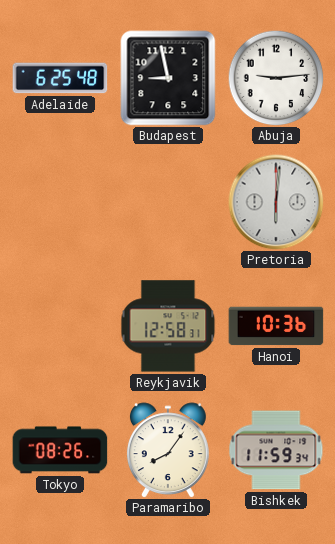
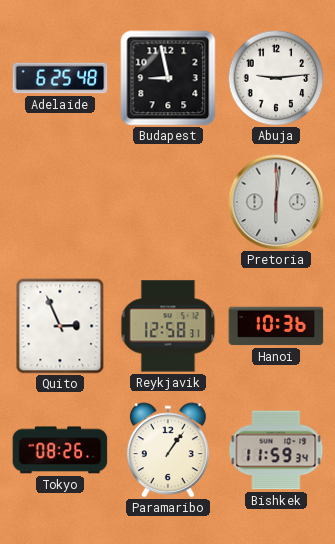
Quito: none -> 2:56 (60, 326)
Paramaribo: 8:06 -> 1:06 (168, 450)
